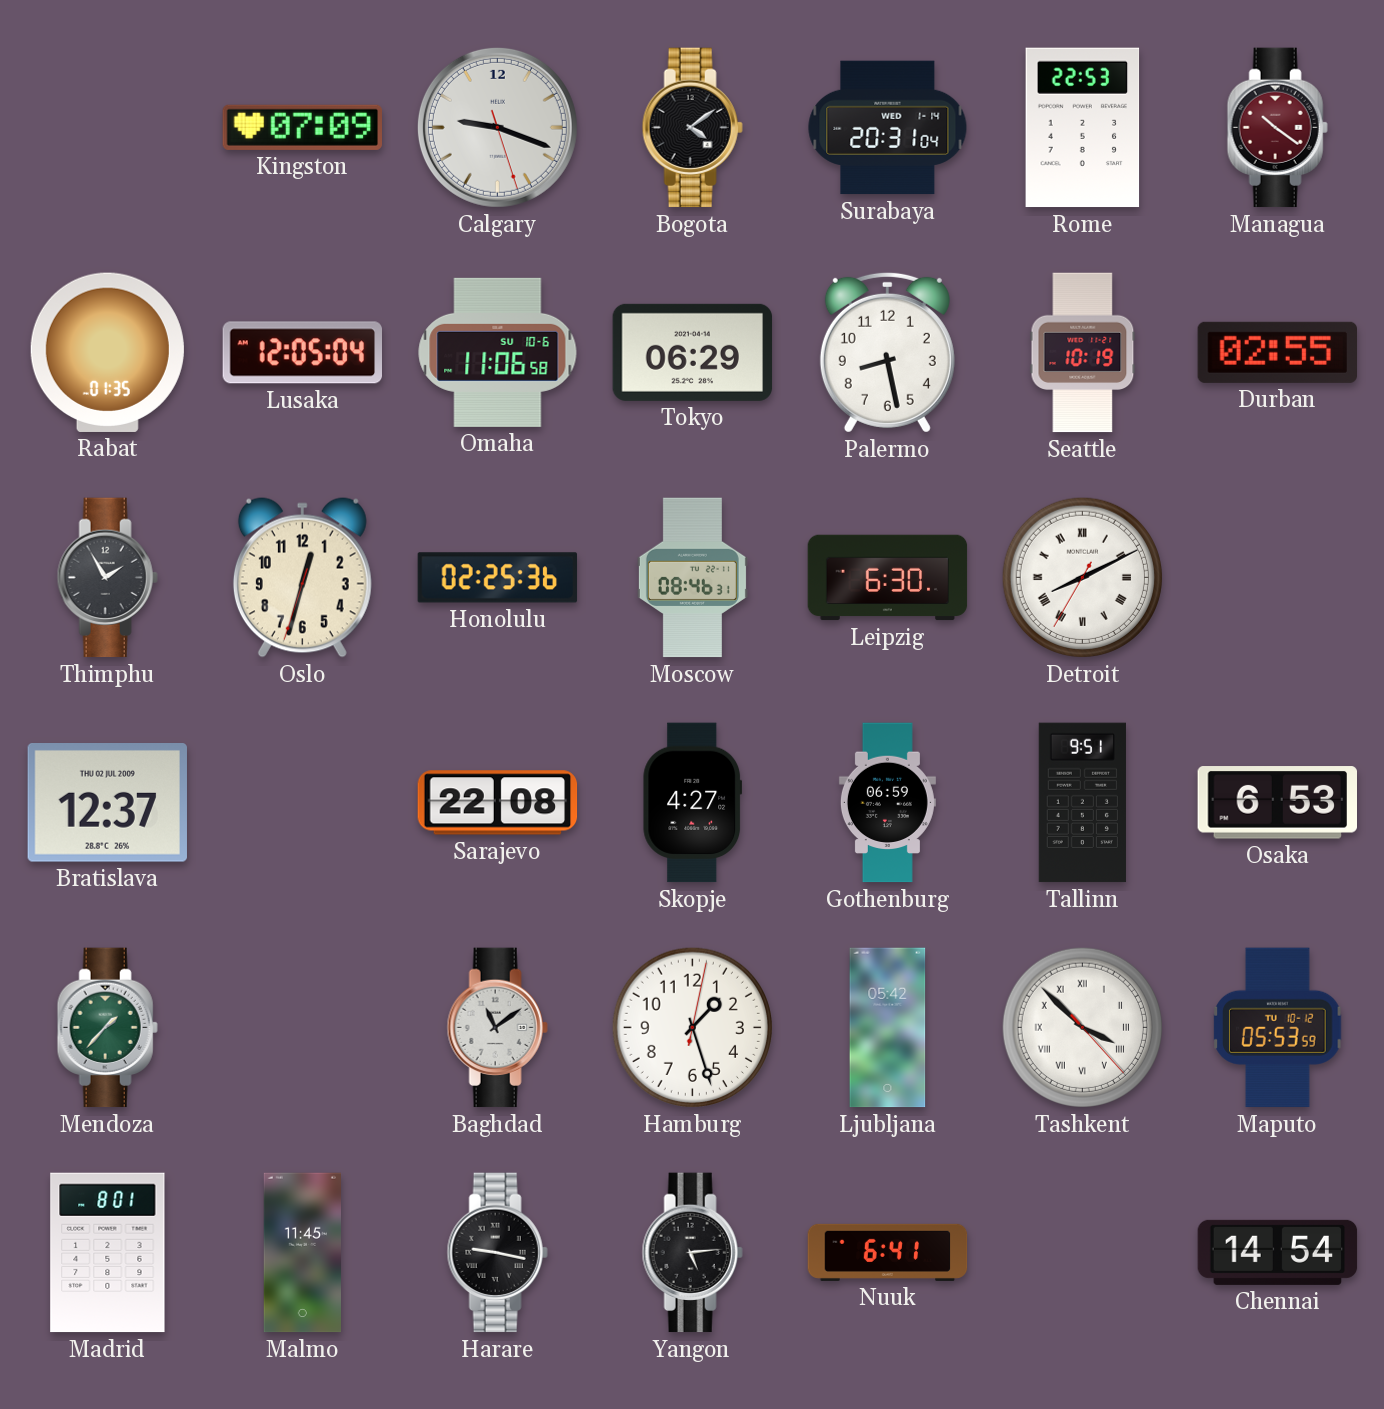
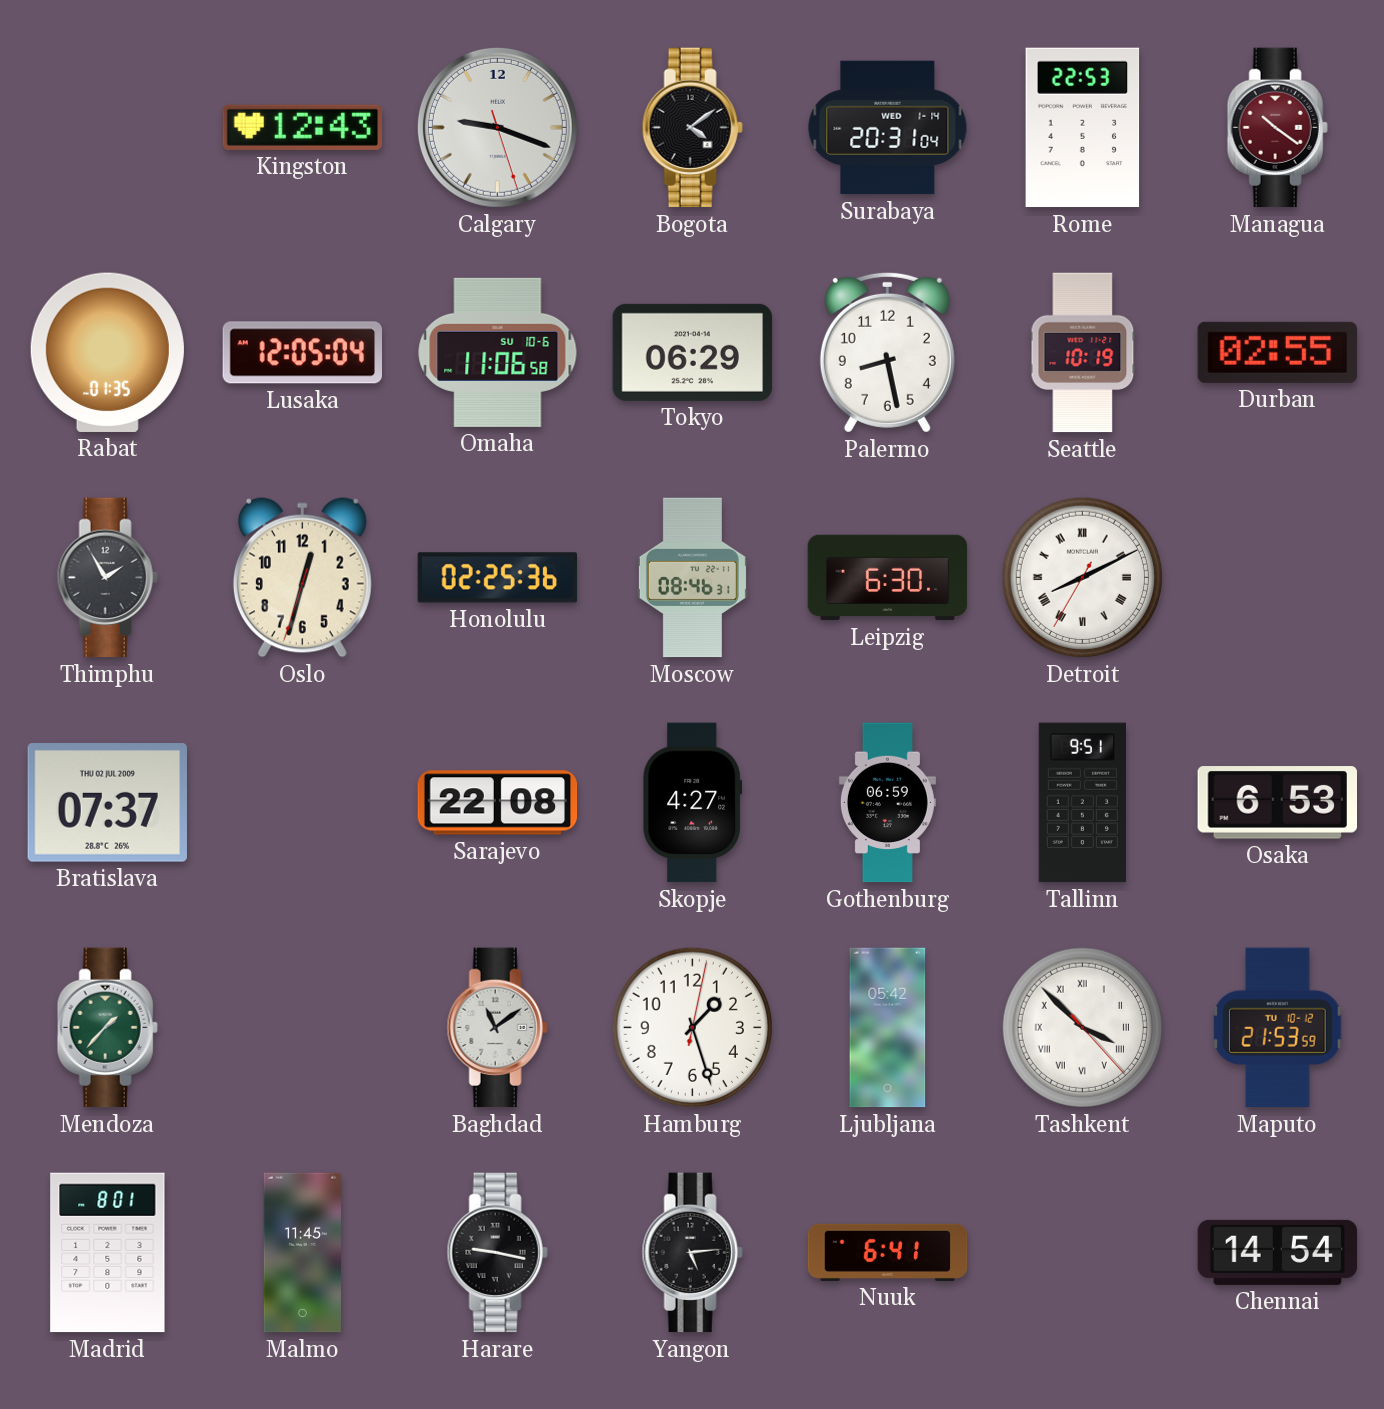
Kingston: 07:09 -> 12:43 (302, 127)
Bratislava: 12:37 -> 07:37 (107, 803)
Maputo: 05:53 -> 21:53 (1278, 1028)
